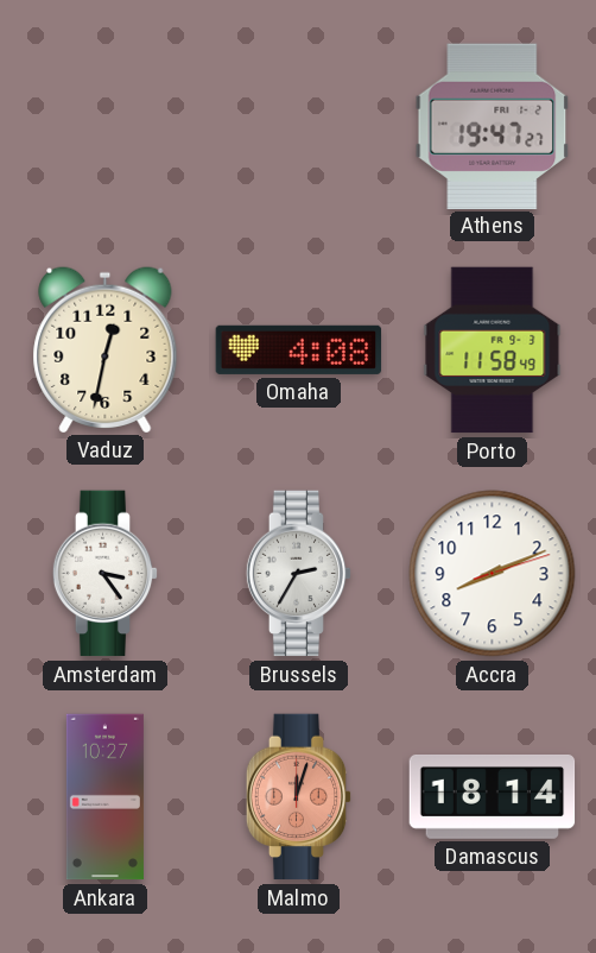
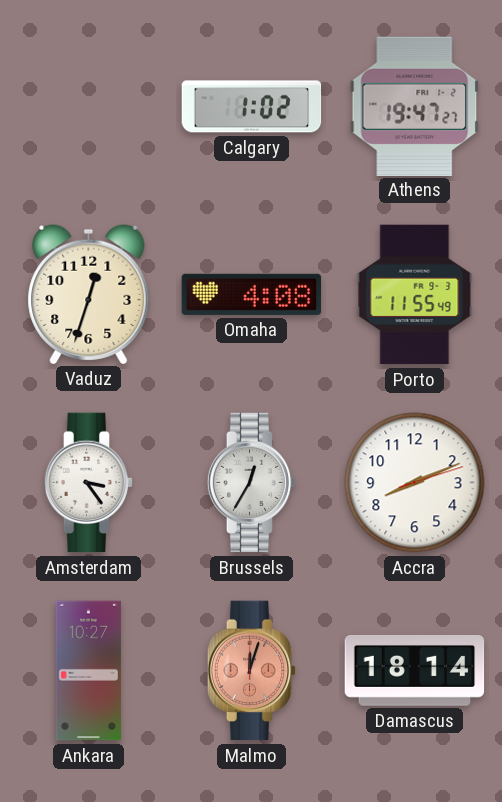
Calgary: none -> 1:02 (252, 107)
Vaduz: 12:32 -> 12:33 (89, 294)
Porto: 11:58 -> 11:55 (415, 295)
Brussels: 2:35 -> 12:35 (252, 483)
